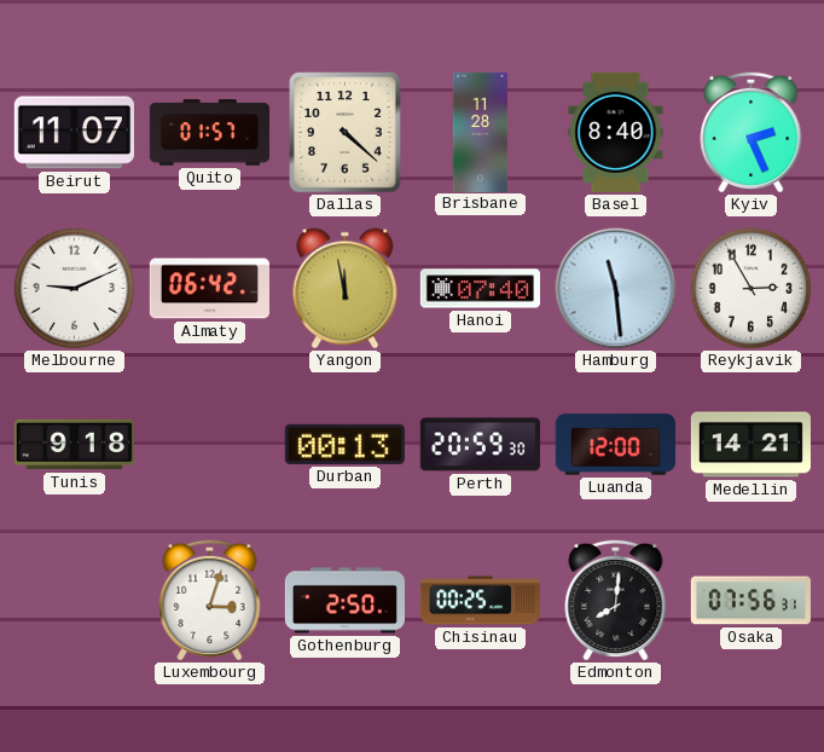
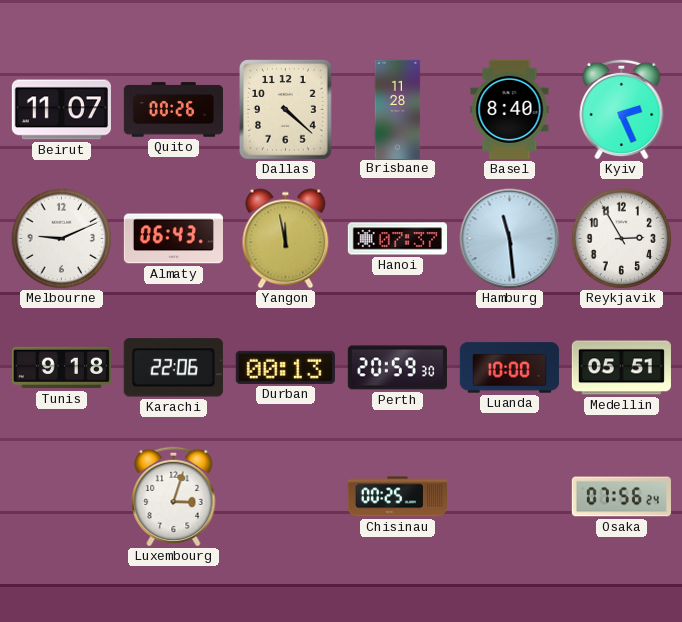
Quito: 01:57 -> 00:26 (173, 110)
Almaty: 06:42 -> 06:43 (173, 239)
Hanoi: 07:40 -> 07:37 (397, 239)
Karachi: none -> 22:06 (173, 368)
Luanda: 12:00 -> 10:00 (509, 368)
Medellin: 14:21 -> 05:51 (621, 368)
Gothenburg: 2:50 -> none (344, 601)
Edmonton: 8:01 -> none (616, 600)
Osaka: 07:56:31 -> 07:56:24 (621, 497)
